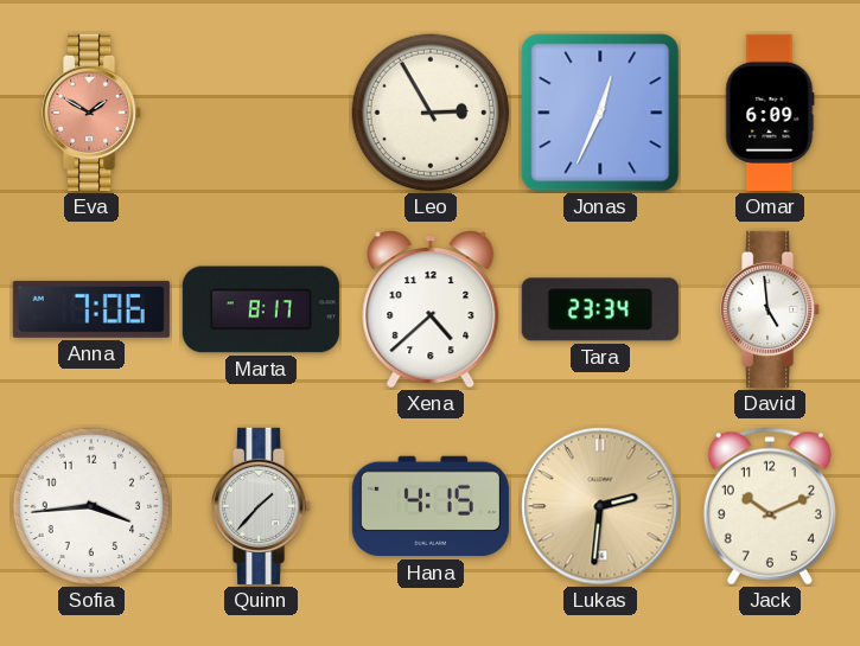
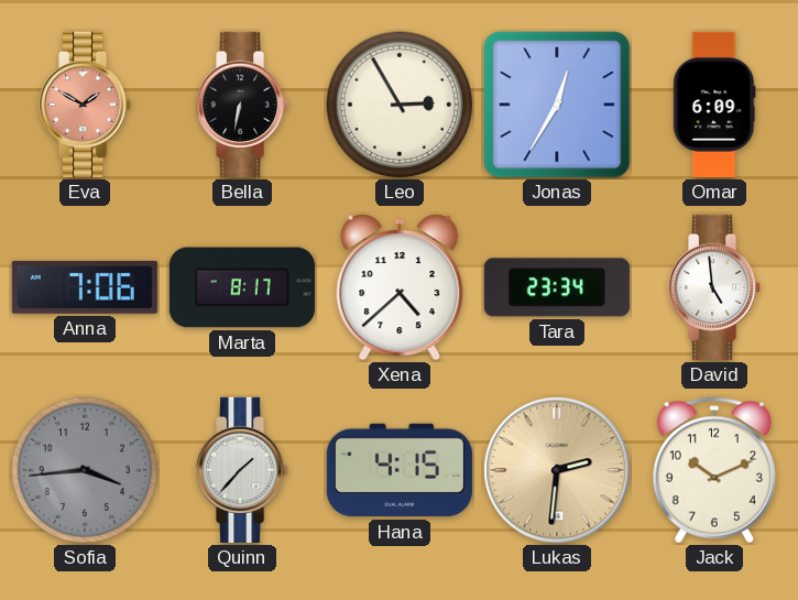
Bella: none -> 6:32 (243, 105)
Jonas: 12:34 -> 12:35 (557, 105)
Sofia dial: white -> grey (85, 470)
